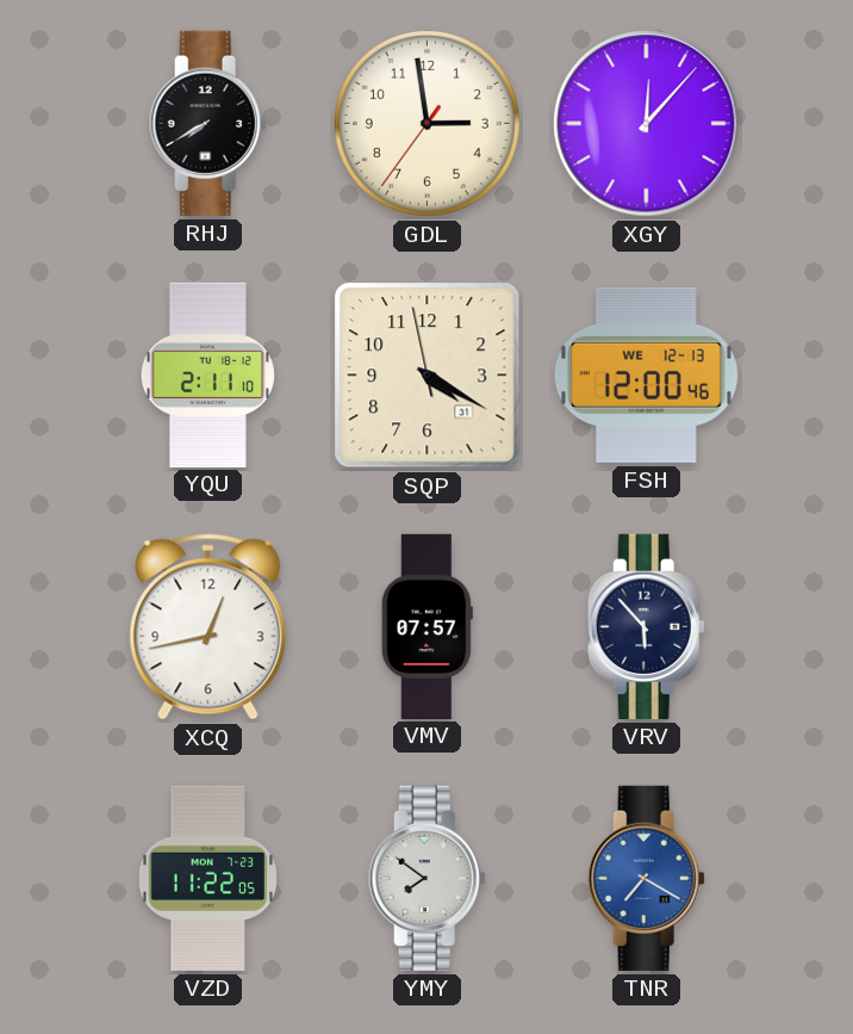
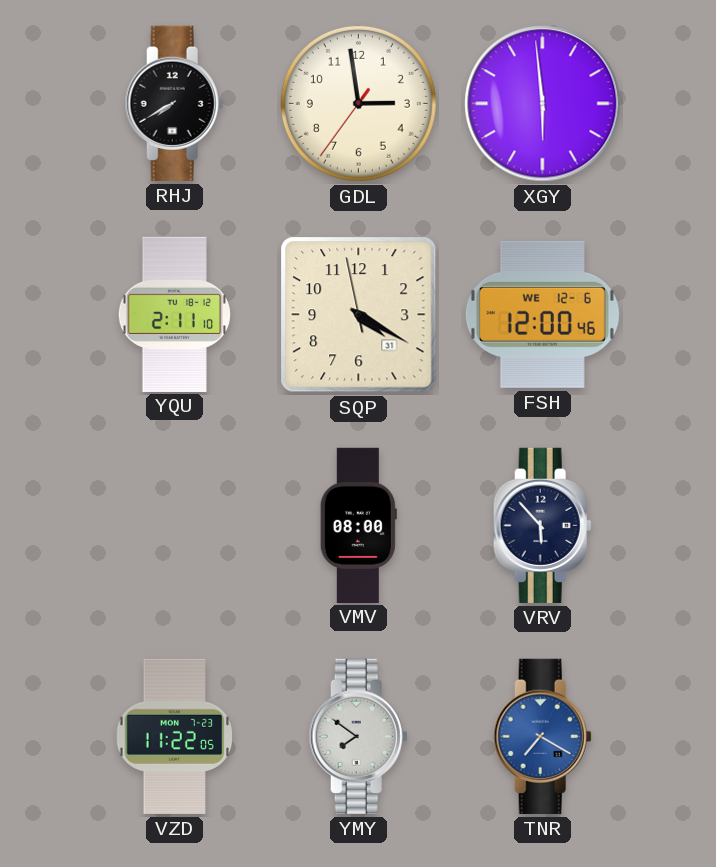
XGY: 12:07 -> 5:59 (543, 104)
FSH date: WE 12-13 -> WE 12-6 (542, 314)
XCQ: 12:43 -> none (208, 627)
VMV: 07:57 -> 08:00 (358, 525)
